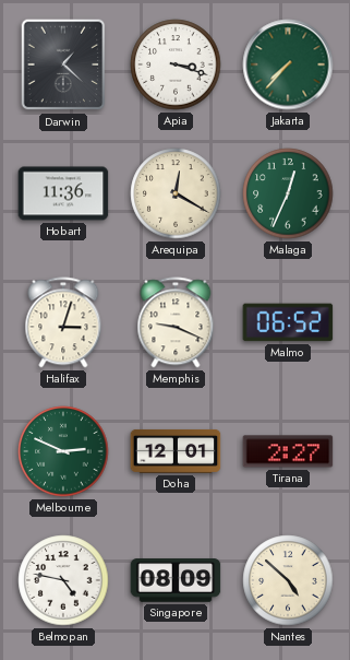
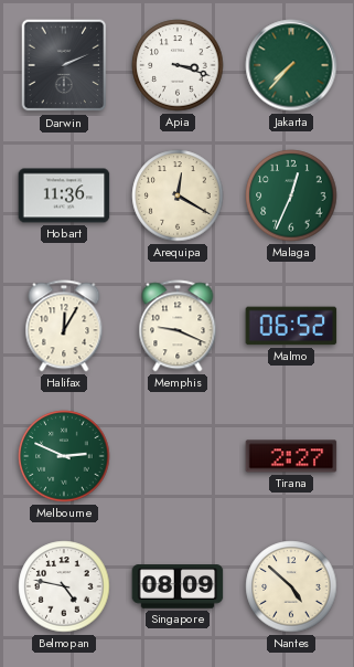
Darwin: 1:22 -> 2:11 (64, 65)
Halifax: 3:03 -> 12:05 (64, 326)
Doha: 12:01 -> none (176, 451)
